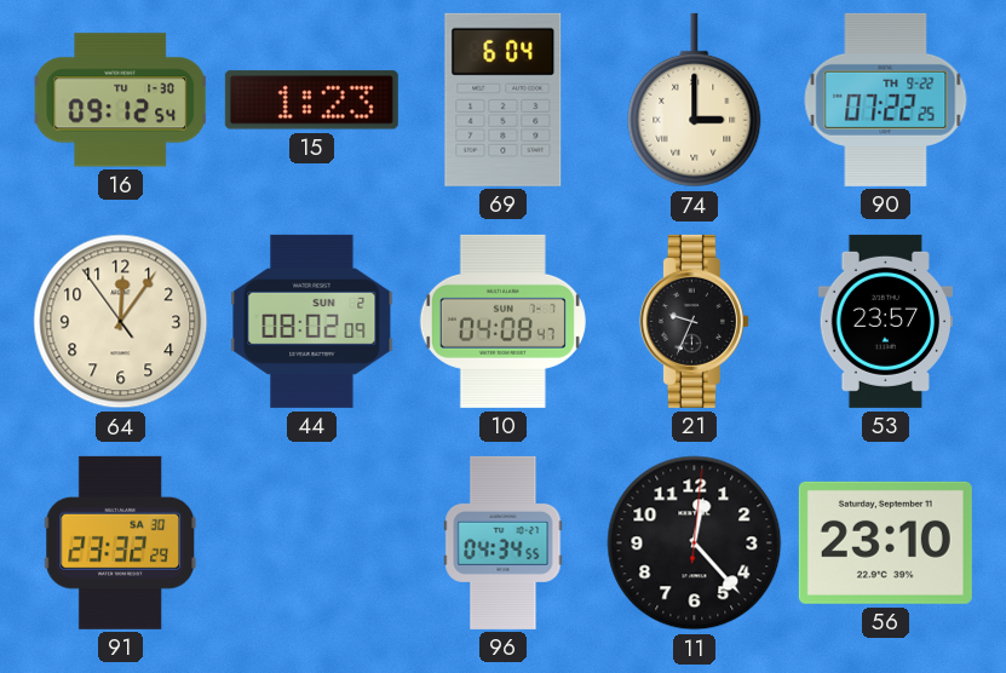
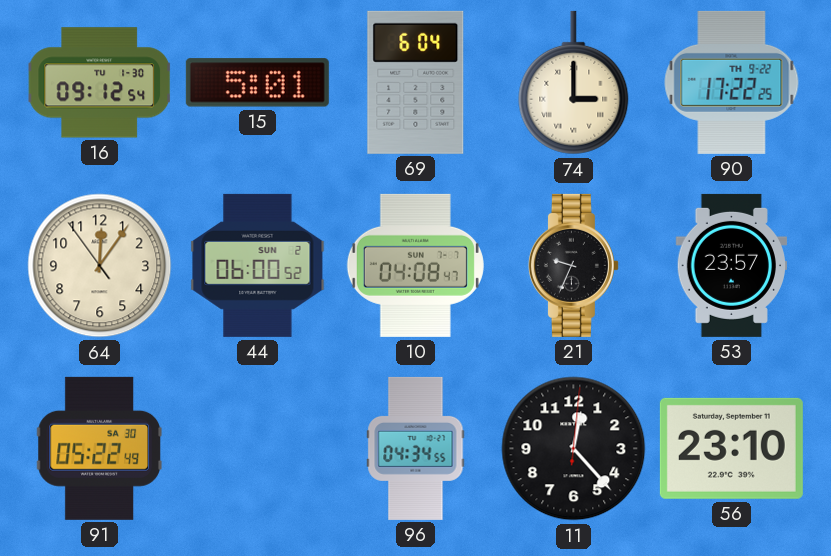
15: 1:23 -> 5:01 (257, 83)
90: 07:22 -> 17:22 (732, 82)
44: 08:02 -> 06:00 (258, 265)
91: 23:32 -> 05:22 (99, 448)
